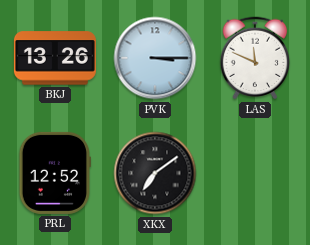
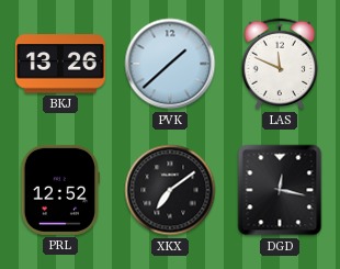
PVK: 3:15 -> 1:38 (170, 64)
DGD: none -> 12:17 (280, 190)
